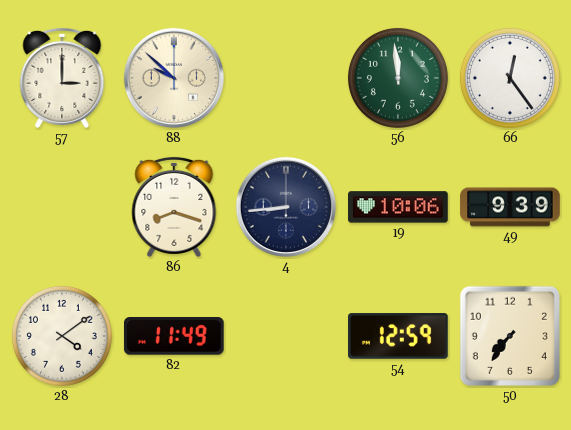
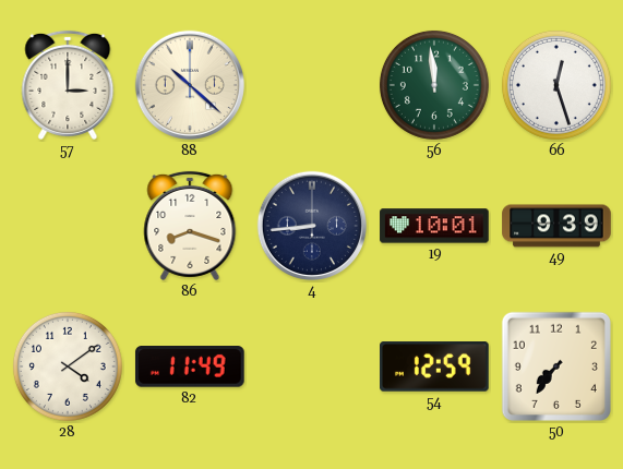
88: 9:52 -> 10:22 (190, 85)
66: 12:24 -> 12:27 (556, 85)
19: 10:06 -> 10:01 (434, 226)
